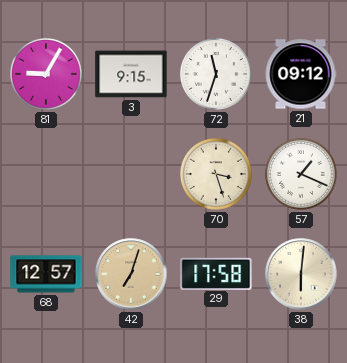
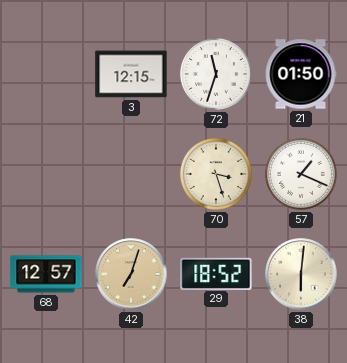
81: 9:05 -> none (46, 74)
3: 9:15 -> 12:15 (131, 74)
21: 09:12 -> 01:50 (301, 74)
29: 17:58 -> 18:52 (216, 273)
